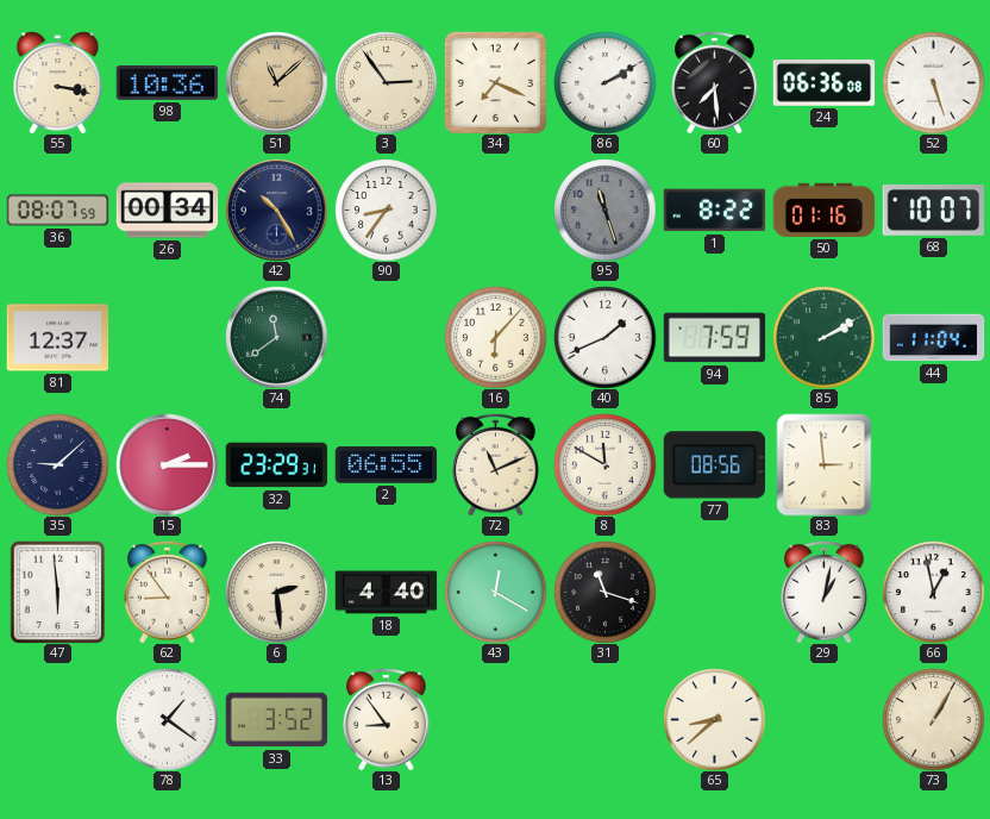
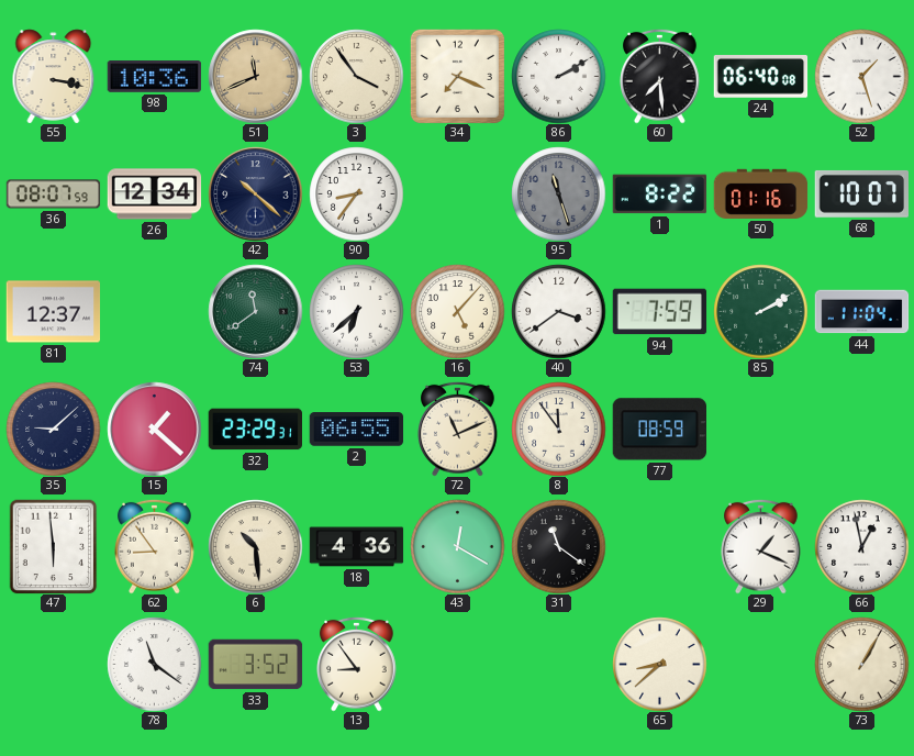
51: 11:08 -> 11:41 (255, 76)
3: 2:54 -> 3:54 (356, 76)
24: 06:36 -> 06:40 (760, 77)
52: 5:27 -> 1:27 (861, 76)
26: 00:34 -> 12:34 (154, 194)
42: 10:25 -> 10:22 (255, 193)
53: none -> 6:38 (356, 311)
16: 6:07 -> 5:07 (457, 311)
40: 1:41 -> 3:39 (558, 311)
15: 2:15 -> 1:22 (154, 429)
8: 11:50 -> 11:54 (558, 429)
77: 08:56 -> 08:59 (659, 430)
83: 2:59 -> none (825, 464)
6: 2:29 -> 10:29 (255, 546)
18: 4:40 -> 4:36 (356, 547)
31: 11:18 -> 11:21 (558, 546)
29: 1:02 -> 1:19 (761, 546)
78: 1:21 -> 11:21 (154, 664)
